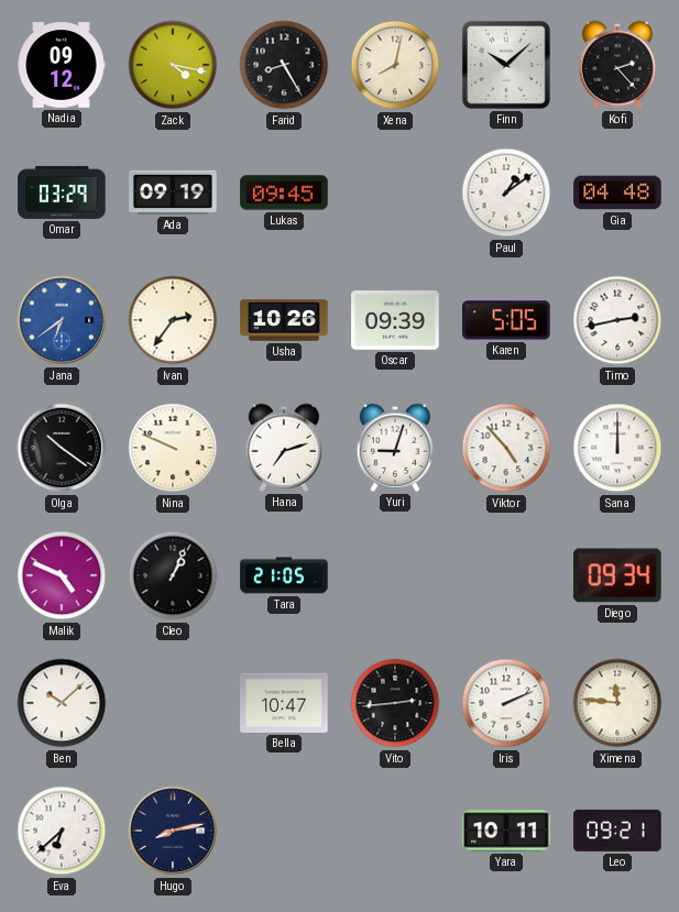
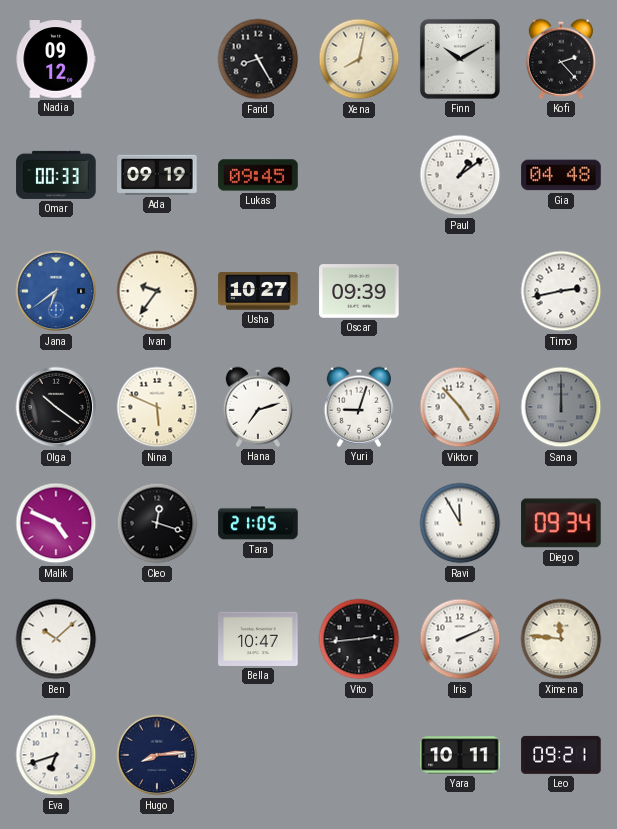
Zack: 4:17 -> none (173, 65)
Finn: 10:08 -> 10:10 (460, 59)
Omar: 03:29 -> 00:33 (56, 175)
Ivan: 2:36 -> 9:36 (157, 291)
Usha: 10:26 -> 10:27 (258, 291)
Karen: 5:05 -> none (506, 320)
Nina: 9:49 -> 5:49 (157, 407)
Sana dial: white -> grey (561, 407)
Cleo: 1:04 -> 12:18 (157, 523)
Ravi: none -> 11:55 (460, 523)
Eva: 6:38 -> 6:42 (56, 755)
Hugo: 8:13 -> 8:14 (157, 755)
